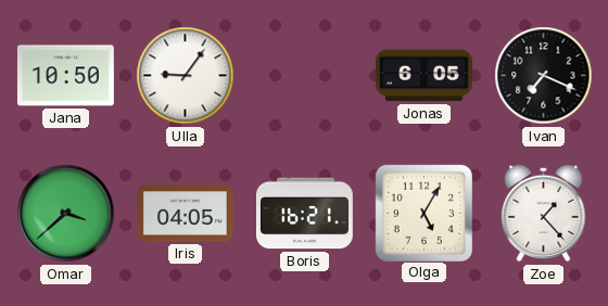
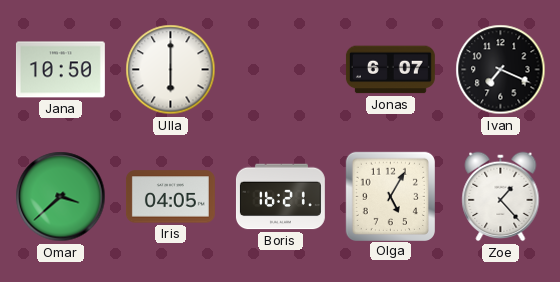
Ulla: 9:06 -> 6:00 (171, 70)
Jonas: 6:05 -> 6:07 (390, 70)
